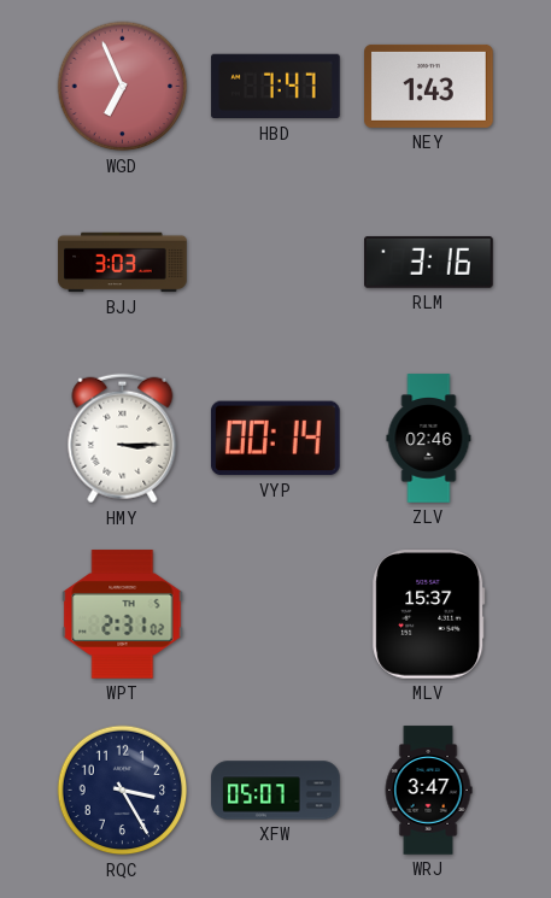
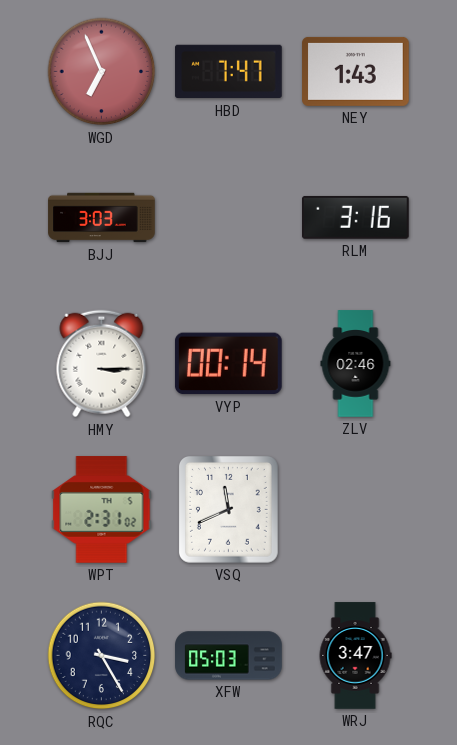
VSQ: none -> 11:41 (228, 510)
MLV: 15:37 -> none (429, 615)
XFW: 05:07 -> 05:03 (229, 656)
